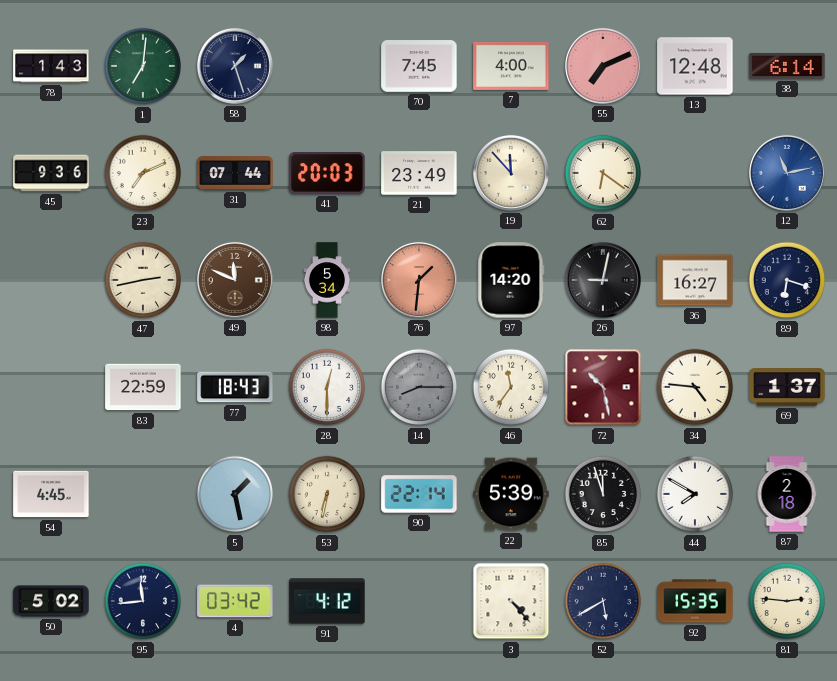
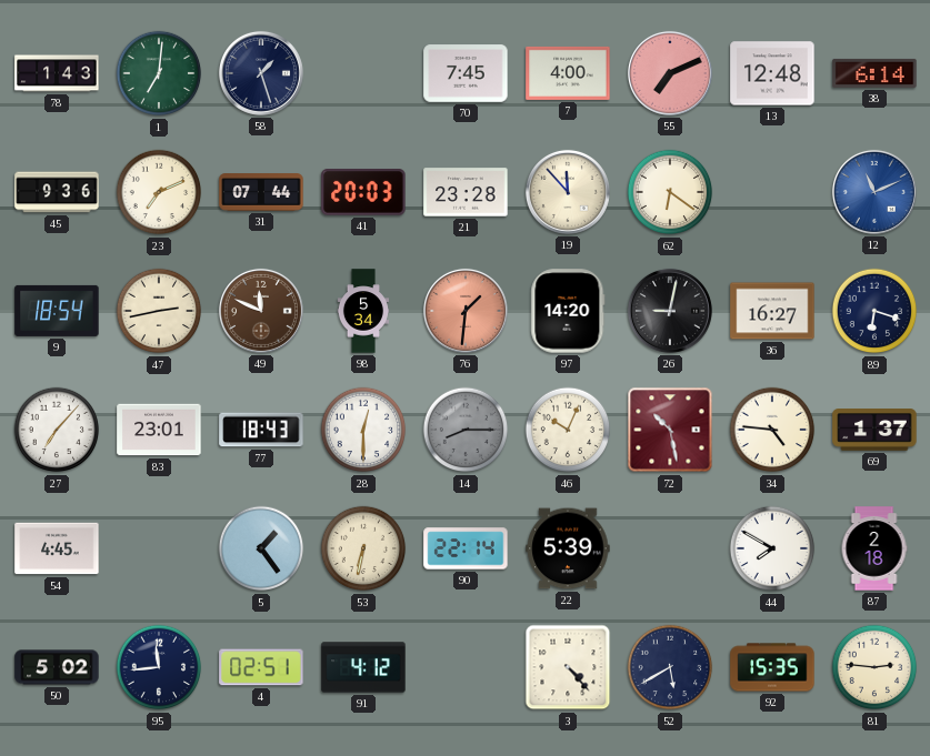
21: 23:49 -> 23:28 (466, 192)
12: 11:13 -> 11:11 (874, 192)
9: none -> 18:54 (57, 311)
27: none -> 7:07 (57, 430)
83: 22:59 -> 23:01 (159, 430)
46: 11:36 -> 10:04 (568, 430)
5: 1:28 -> 1:24 (261, 548)
85: 11:57 -> none (603, 494)
4: 03:42 -> 02:51 (261, 667)
